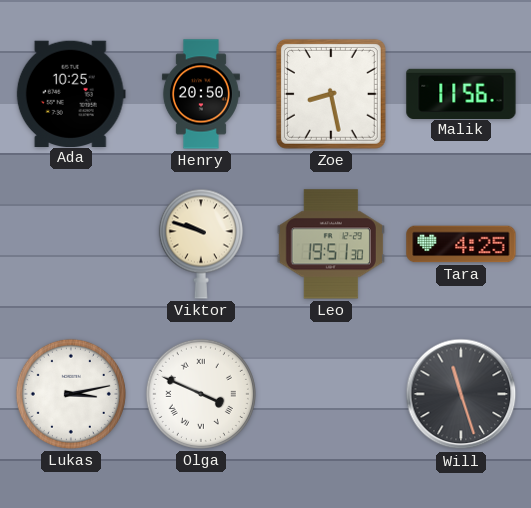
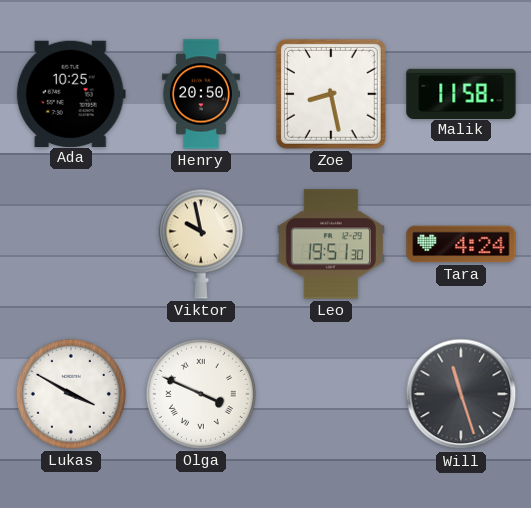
Malik: 11:56 -> 11:58 (461, 93)
Viktor: 9:48 -> 9:58 (201, 244)
Tara: 4:25 -> 4:24 (461, 244)
Lukas: 3:13 -> 3:50 (71, 394)
